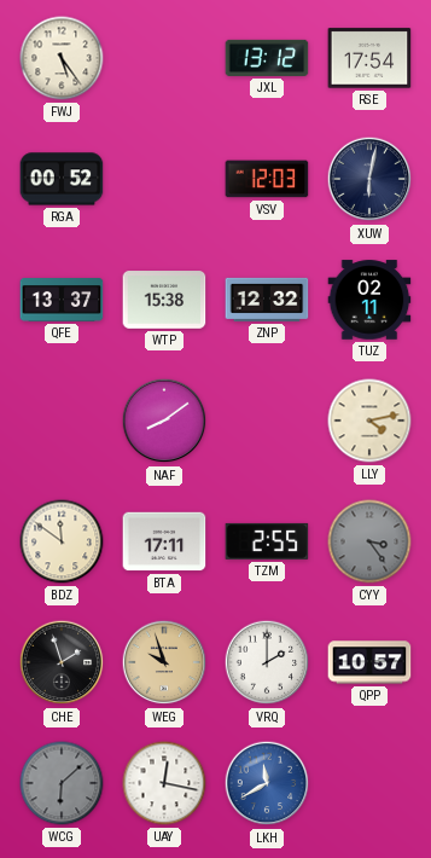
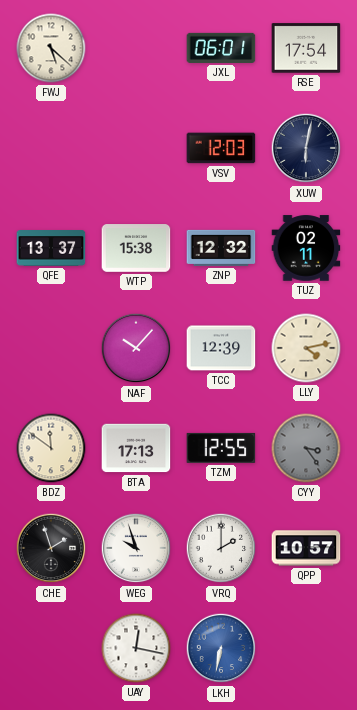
FWJ: 5:24 -> 5:22 (51, 48)
JXL: 13:12 -> 06:01 (221, 48)
RGA: 00:52 -> none (62, 179)
NAF: 8:09 -> 10:07 (136, 348)
TCC: none -> 12:39 (221, 348)
BTA: 17:11 -> 17:13 (136, 448)
TZM: 2:55 -> 12:55 (221, 448)
WEG dial: champagne -> white (136, 548)
WCG: 6:08 -> none (62, 783)
LKH: 11:40 -> 6:32 (221, 648)
